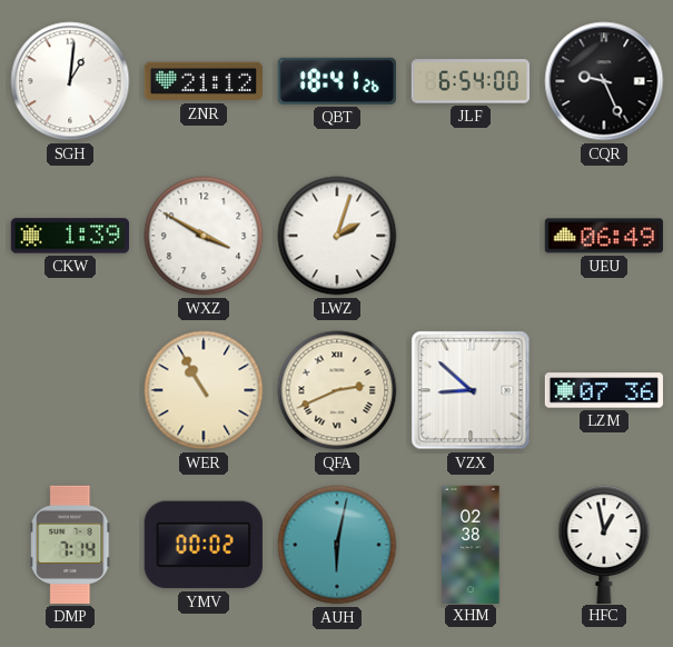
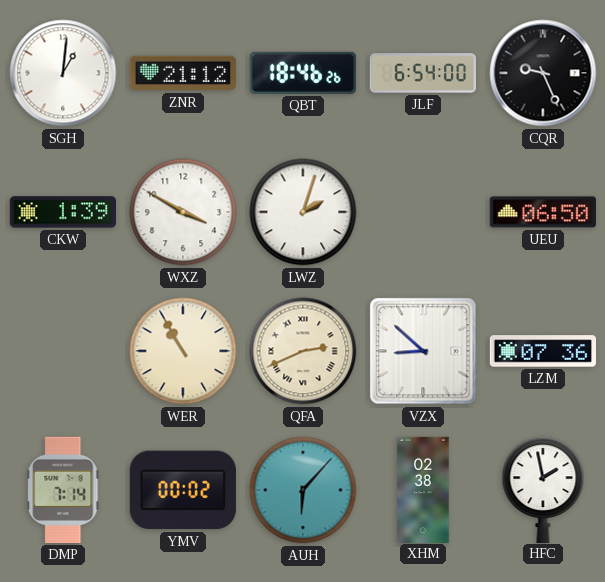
QBT: 18:41 -> 18:46 (303, 73)
UEU: 06:49 -> 06:50 (543, 212)
AUH: 6:02 -> 6:07 (303, 490)
HFC: 12:58 -> 1:58 (543, 489)
